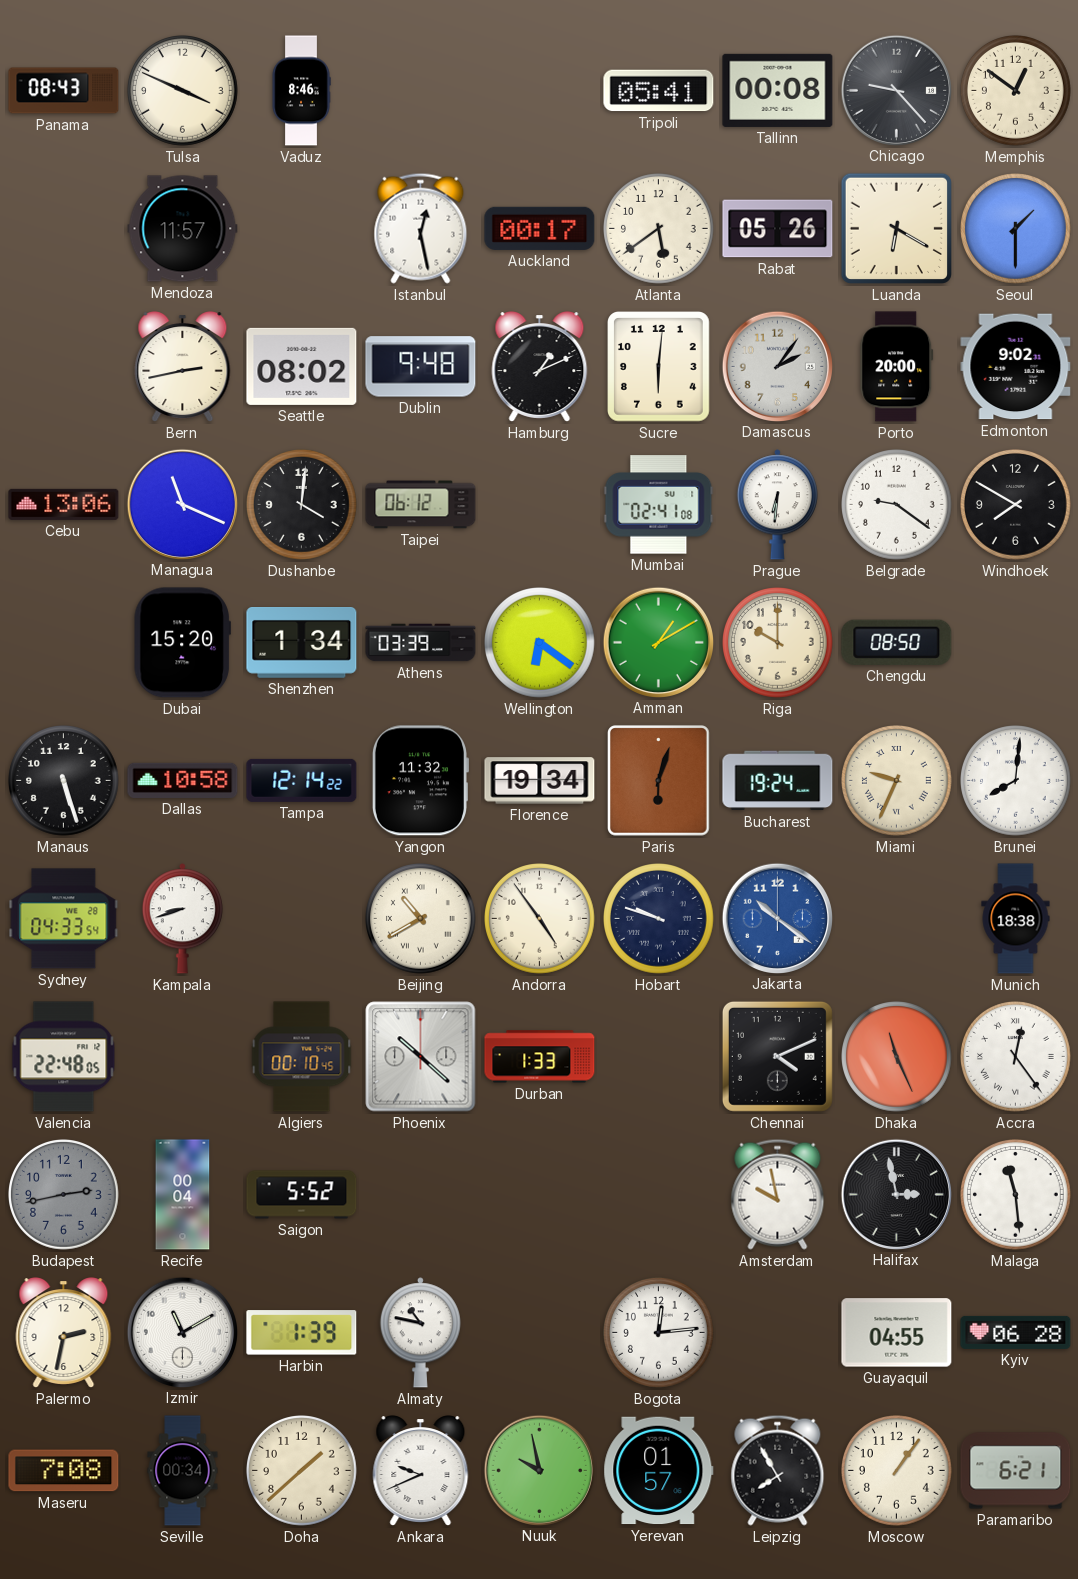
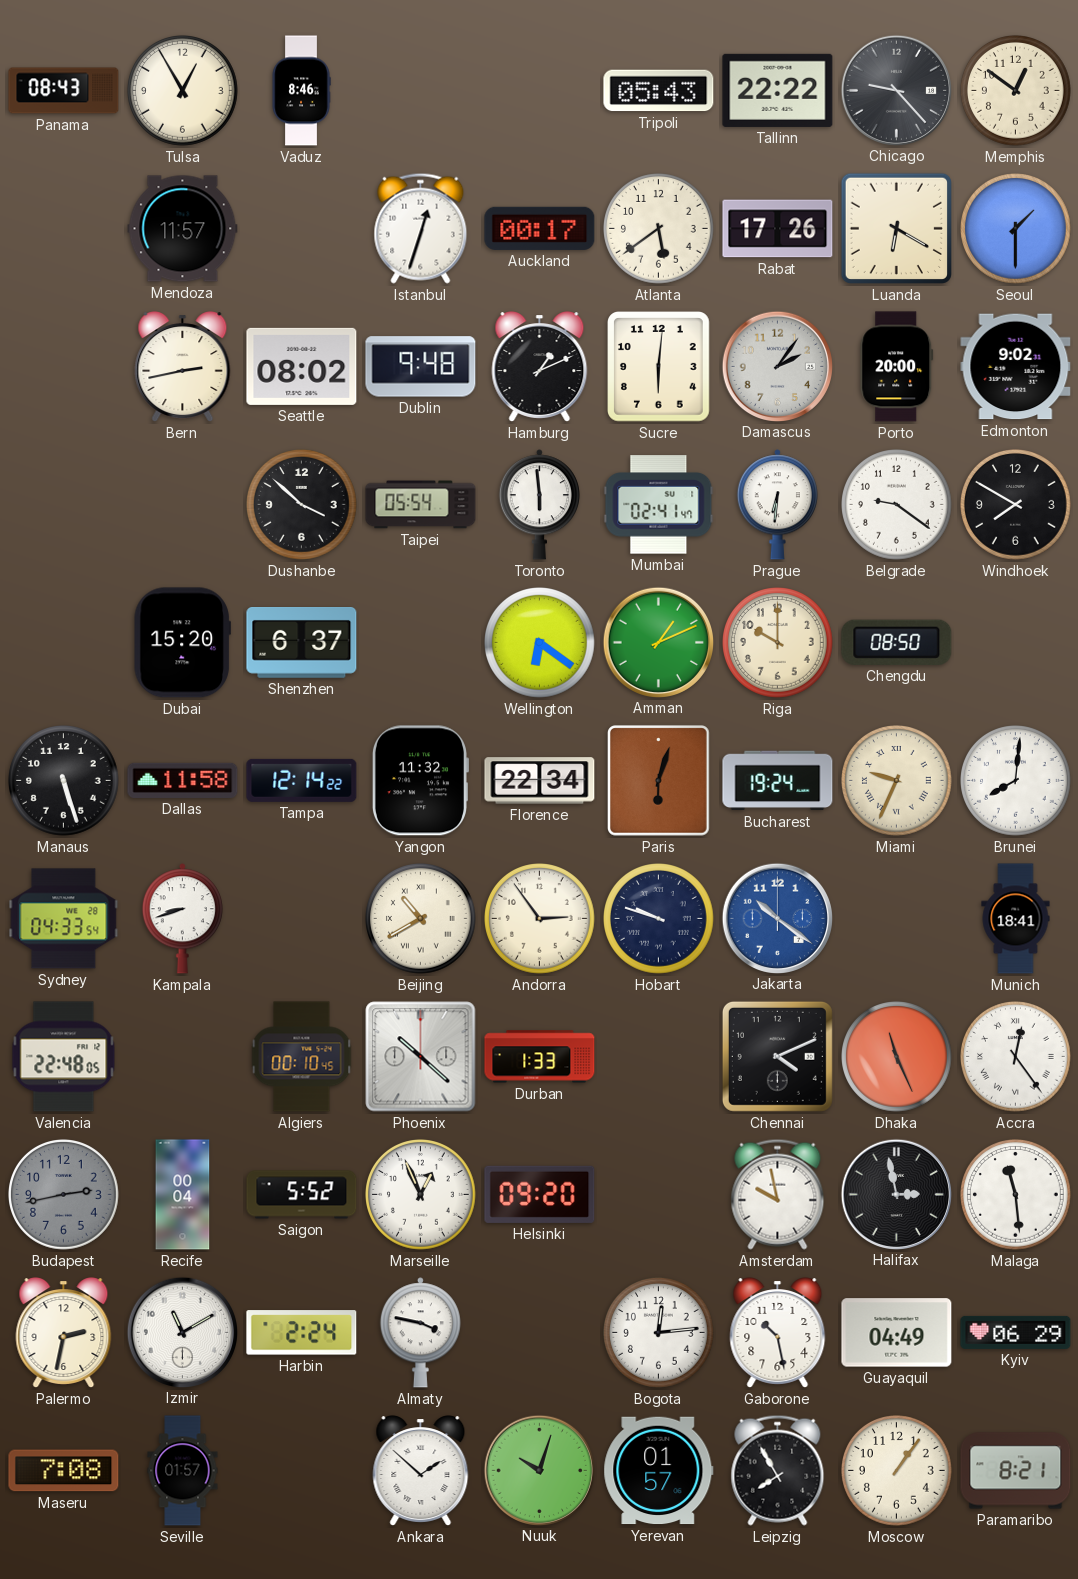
Tulsa: 3:49 -> 12:55 (183, 91)
Tripoli: 05:41 -> 05:43 (659, 91)
Tallinn: 00:08 -> 22:22 (778, 90)
Istanbul: 12:28 -> 12:33 (421, 228)
Rabat: 05:26 -> 17:26 (778, 229)
Cebu: 13:06 -> none (64, 504)
Managua: 11:19 -> none (182, 504)
Dushanbe: 4:01 -> 3:52 (302, 505)
Taipei: 06:12 -> 05:54 (421, 505)
Toronto: none -> 5:59 (539, 505)
Mumbai: 02:41:08 -> 02:41:47 (659, 505)
Shenzhen: 1:34 -> 6:37 (302, 643)
Athens: 03:39 -> none (421, 643)
Amman: 1:10 -> 1:11 (658, 642)
Dallas: 10:58 -> 11:58 (183, 780)
Florence: 19:34 -> 22:34 (540, 781)
Andorra: 4:54 -> 2:54 (540, 919)
Munich: 18:38 -> 18:41 (1016, 919)
Marseille: none -> 12:56 (421, 1195)
Helsinki: none -> 09:20 (540, 1194)
Harbin: 1:39 -> 2:24 (302, 1333)
Almaty: 10:47 -> 3:47 (420, 1333)
Gaborone: none -> 10:28 (778, 1333)
Guayaquil: 04:55 -> 04:49 (897, 1333)
Kyiv: 06:28 -> 06:29 (1016, 1332)
Seville: 00:34 -> 01:57 (183, 1471)
Doha: 1:38 -> none (302, 1471)
Ankara: 9:41 -> 1:52 (421, 1471)
Nuuk: 9:58 -> 10:03 (539, 1470)
Paramaribo: 6:21 -> 8:21 (1016, 1471)
